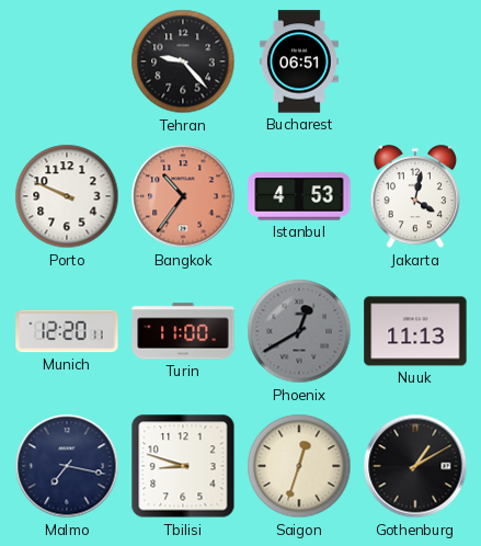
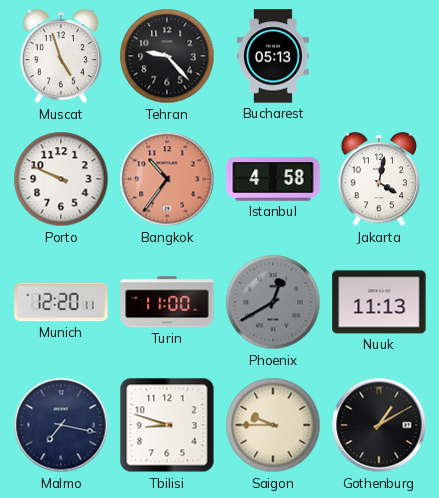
Muscat: none -> 4:57 (61, 57)
Bucharest: 06:51 -> 05:13 (273, 56)
Istanbul: 4:53 -> 4:58 (273, 179)
Saigon: 12:33 -> 9:45 (273, 425)
